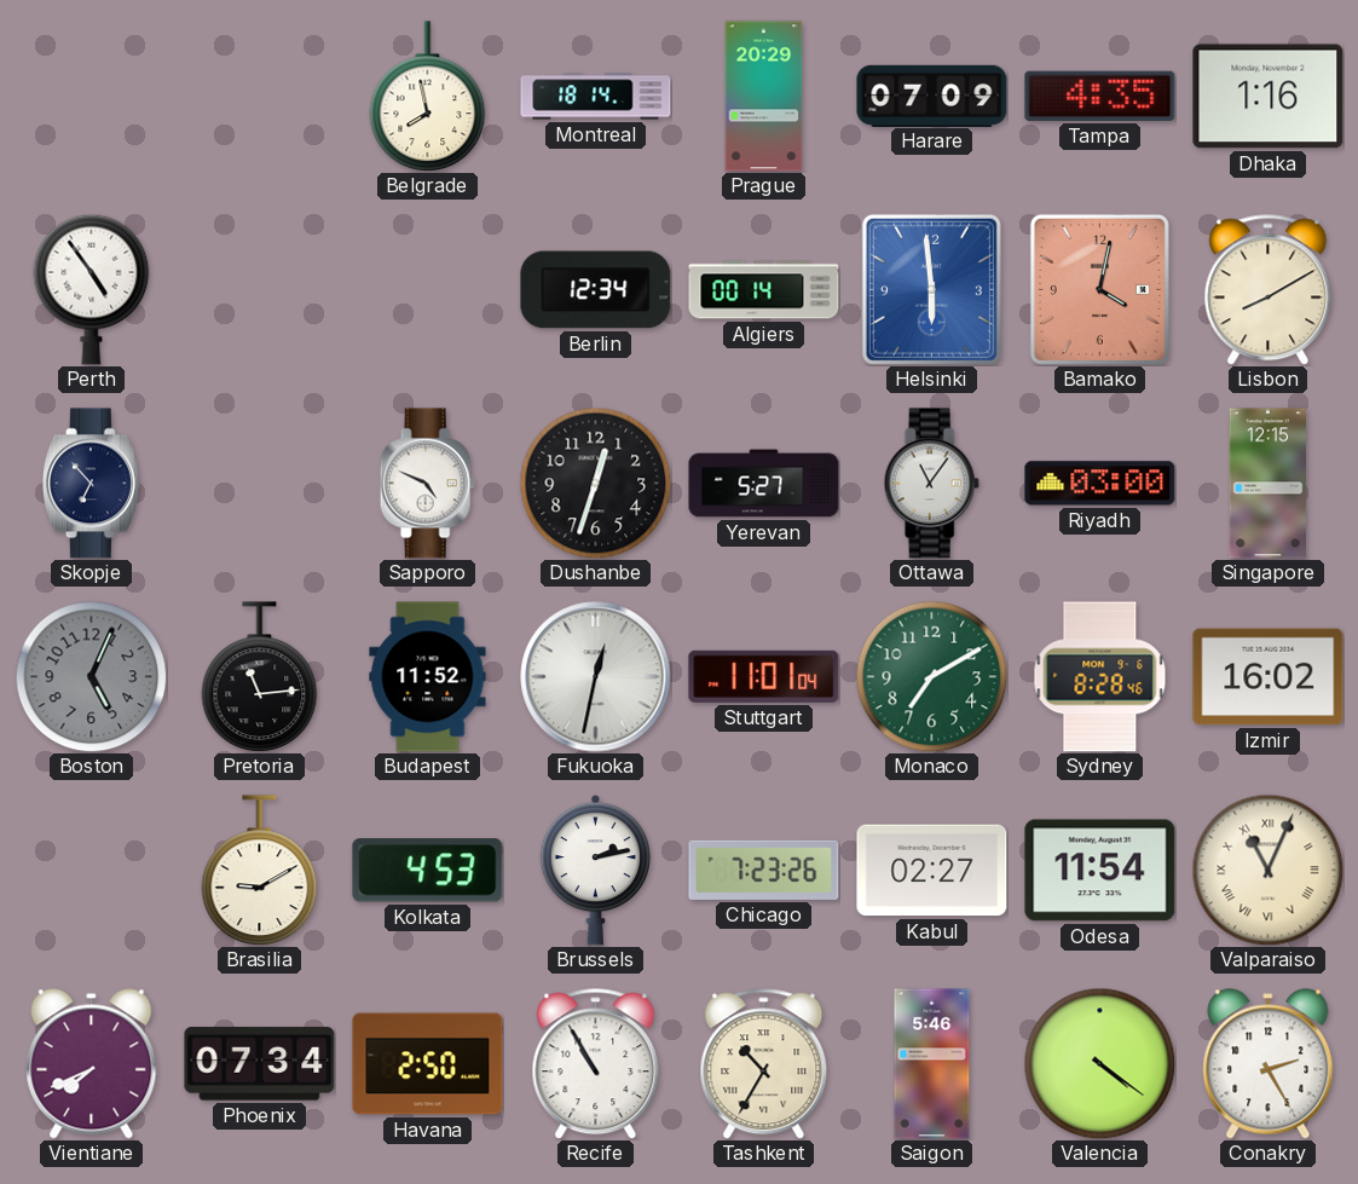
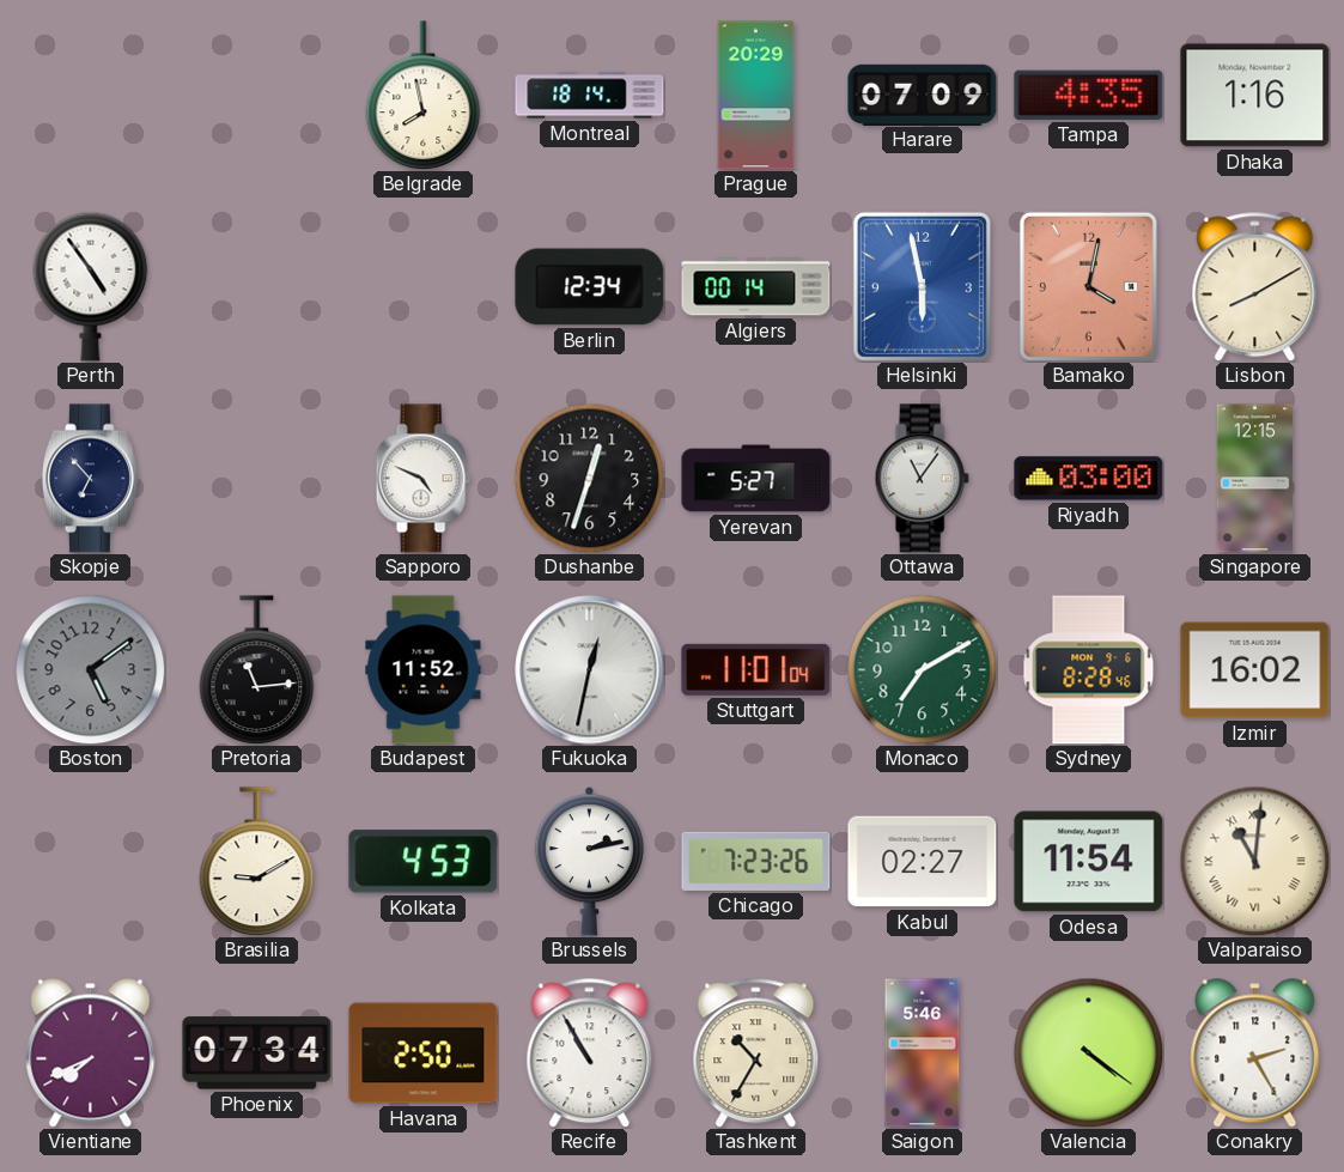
Helsinki: 5:59 -> 5:58 (922, 286)
Boston: 5:04 -> 5:09 (90, 669)
Valparaiso: 11:04 -> 11:01 (1254, 861)
